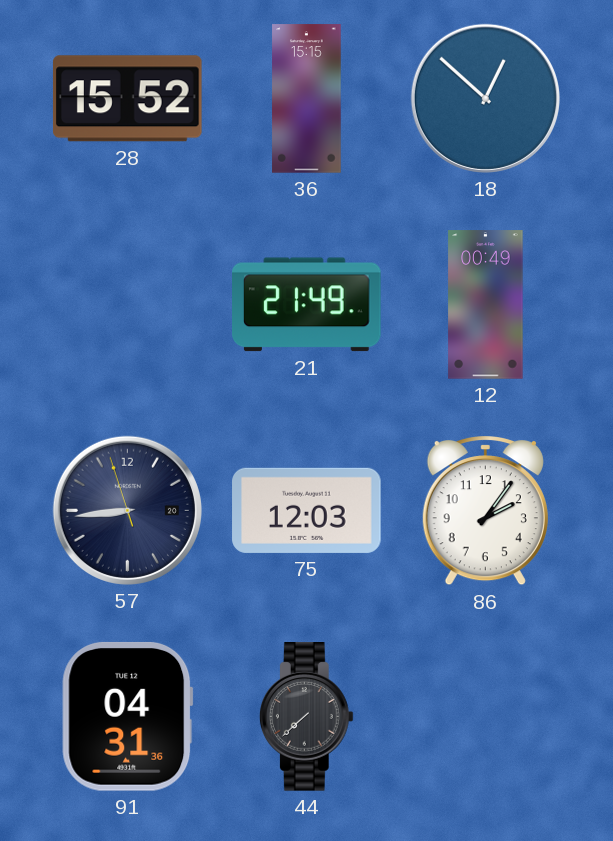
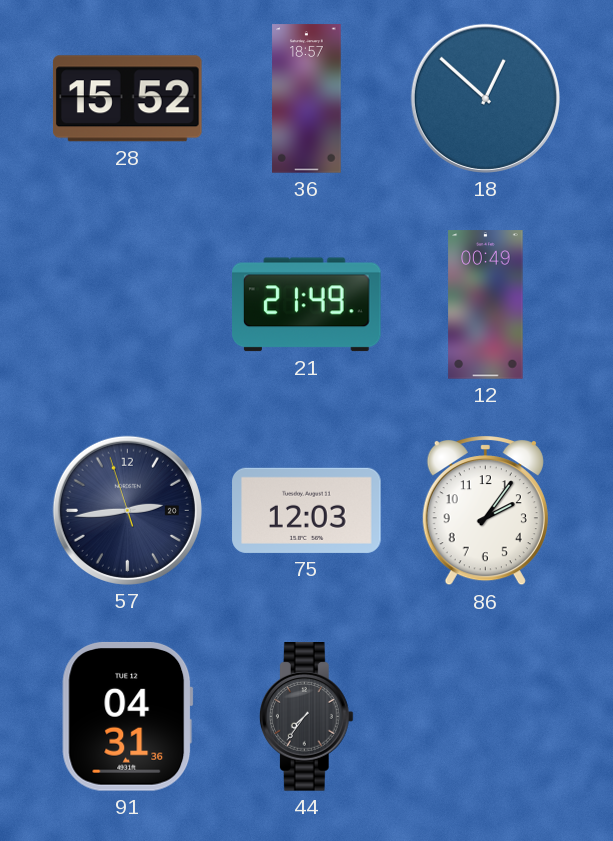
36: 15:15 -> 18:57 (307, 99)
57: 8:43 -> 2:43 (127, 510)
44: 7:38 -> 7:36 (306, 717)
